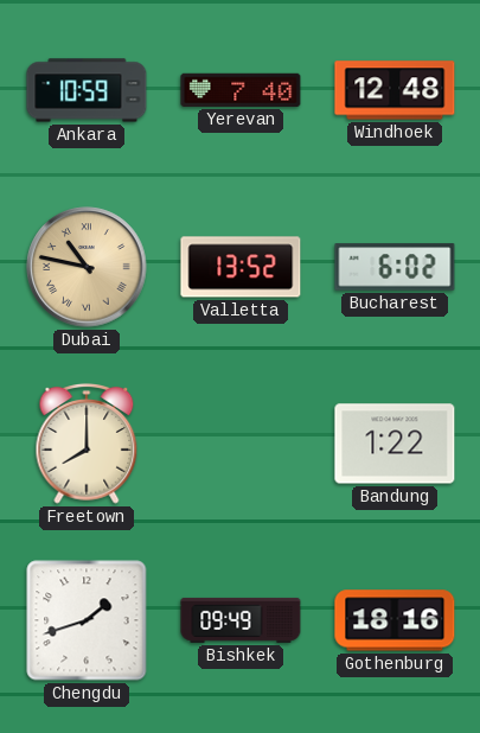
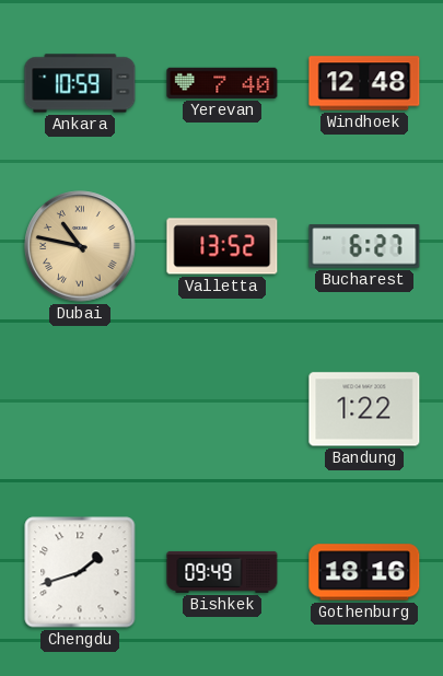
Bucharest: 6:02 -> 6:27 (364, 246)
Freetown: 8:00 -> none (87, 444)
